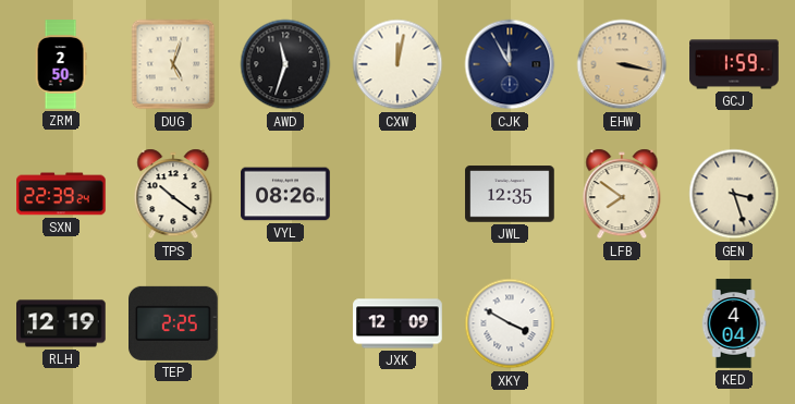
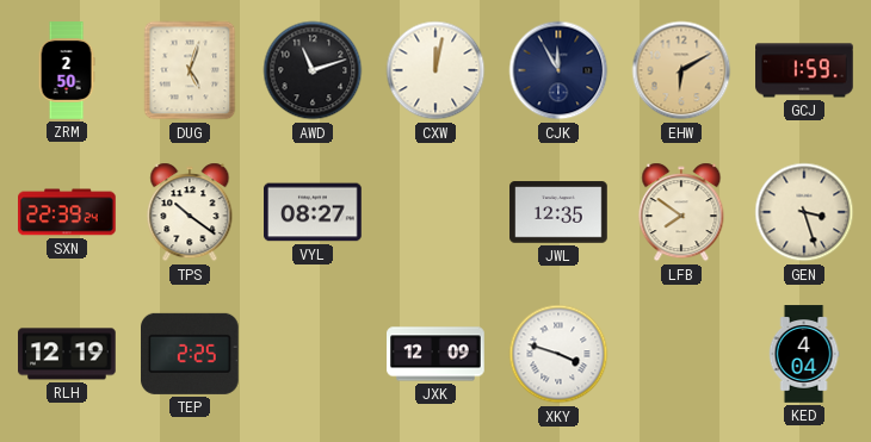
AWD: 11:33 -> 11:12 (313, 70)
EHW: 3:17 -> 6:10 (681, 70)
VYL: 08:26 -> 08:27 (313, 212)
XKY: 3:50 -> 3:48 (558, 354)
